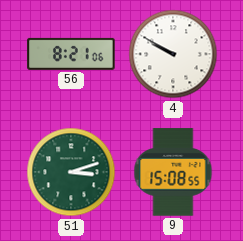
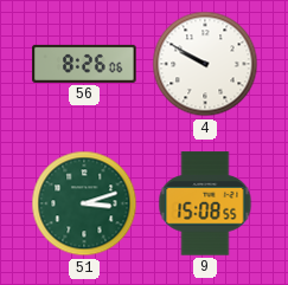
56: 8:21 -> 8:26 (84, 64)
